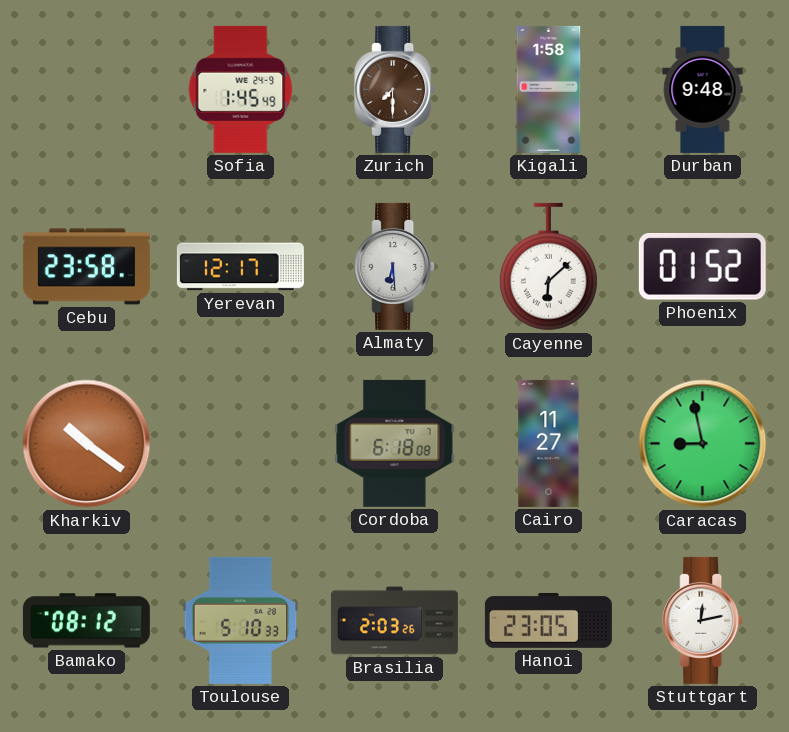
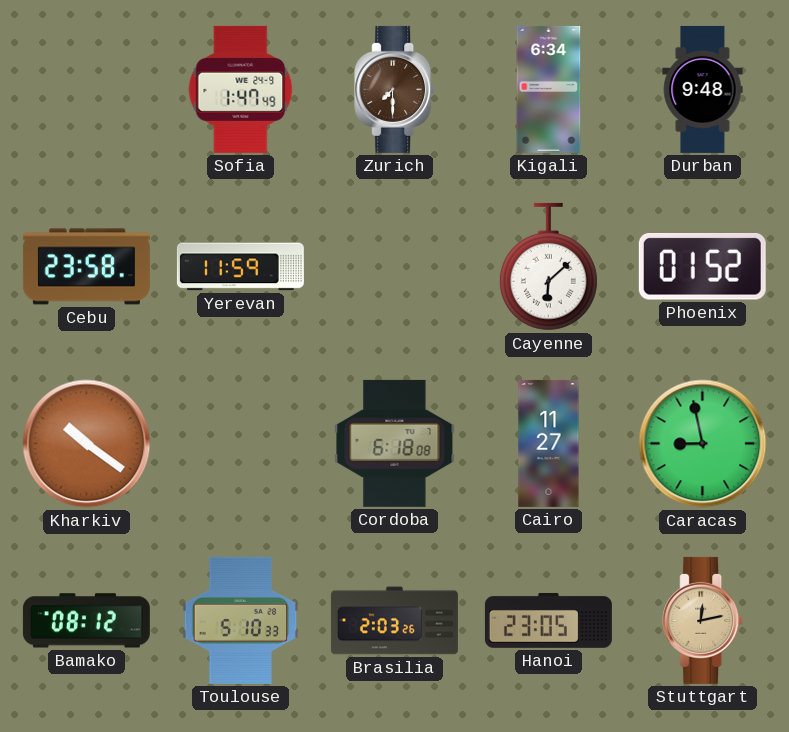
Sofia: 1:45 -> 1:47 (241, 89)
Kigali: 1:58 -> 6:34 (549, 89)
Yerevan: 12:17 -> 11:59 (240, 267)
Almaty: 6:29 -> none (395, 266)
Stuttgart dial: white -> champagne (703, 620)
